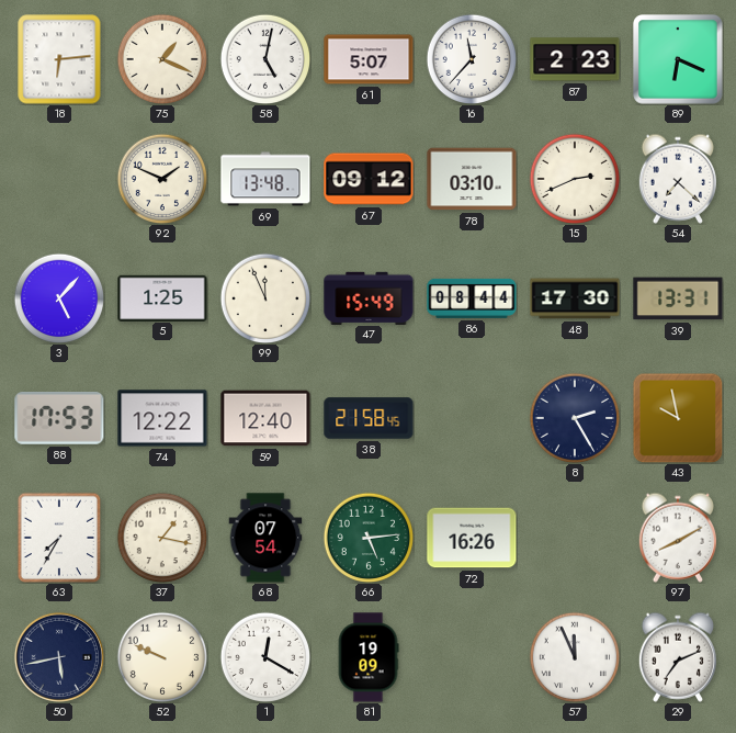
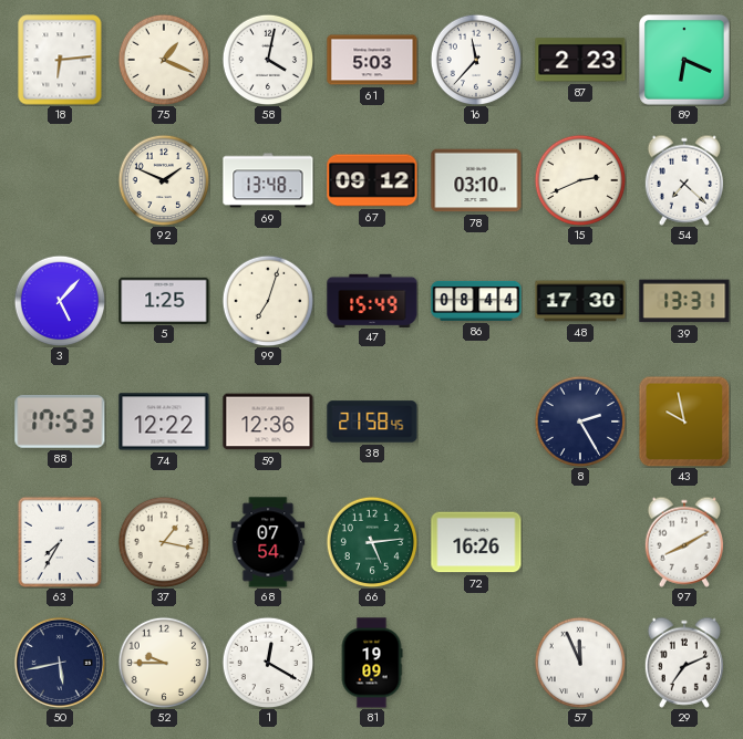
58: 5:02 -> 4:02 (268, 60)
61: 5:07 -> 5:03 (372, 60)
99: 11:56 -> 7:03 (268, 301)
59: 12:40 -> 12:36 (268, 421)
52: 9:49 -> 9:45 (164, 663)
